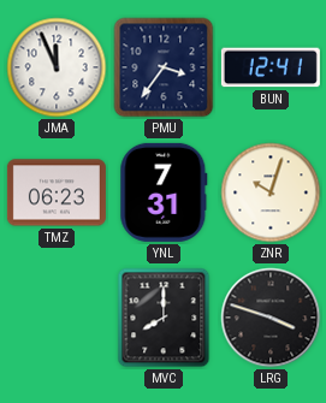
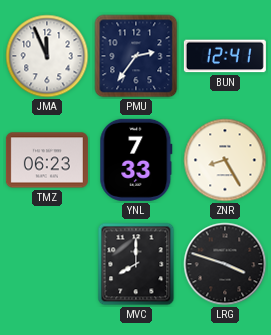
PMU: 3:36 -> 2:36 (136, 56)
YNL: 7:31 -> 7:33 (136, 160)
ZNR: 10:03 -> 8:25 (225, 160)
